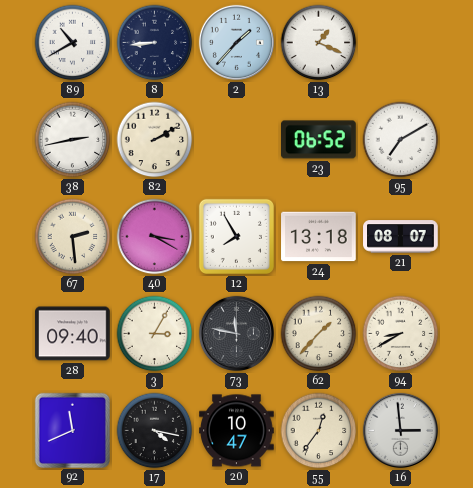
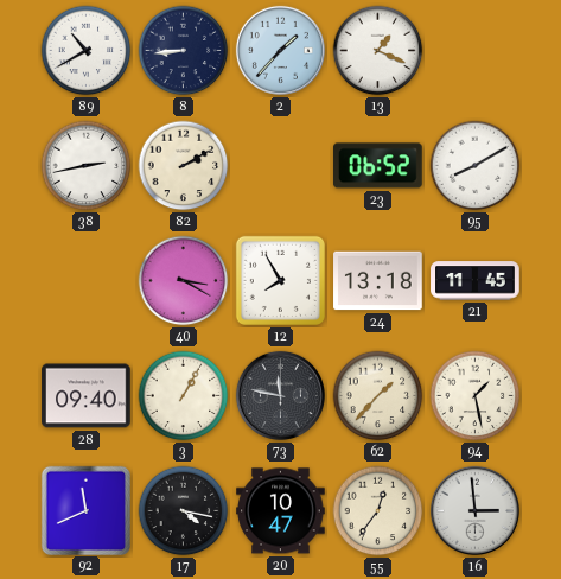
95: 7:10 -> 8:10 (476, 166)
67: 2:29 -> none (73, 237)
21: 08:07 -> 11:45 (476, 281)
3: 3:05 -> 1:05 (184, 396)
94: 8:40 -> 1:28 (476, 396)
